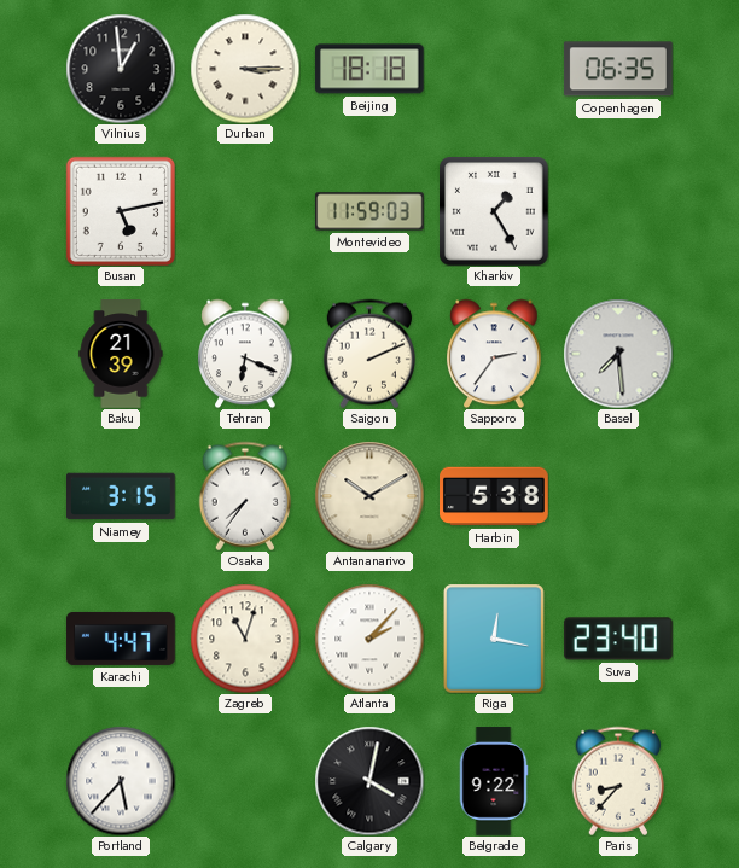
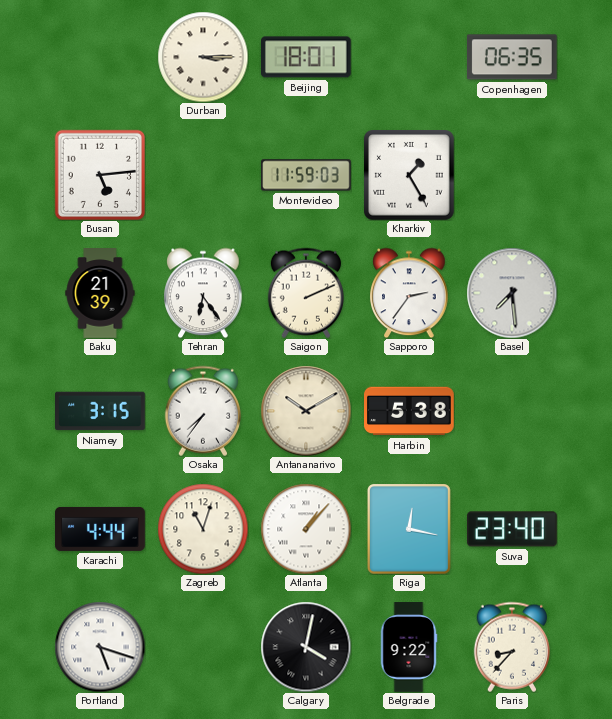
Vilnius: 12:59 -> none (121, 69)
Beijing: 18:18 -> 18:01 (306, 57)
Busan: 5:13 -> 5:14 (99, 174)
Tehran: 6:19 -> 6:24 (203, 293)
Karachi: 4:47 -> 4:44 (100, 529)
Atlanta: 2:07 -> 1:07 (306, 529)
Portland: 5:37 -> 5:18 (100, 647)
